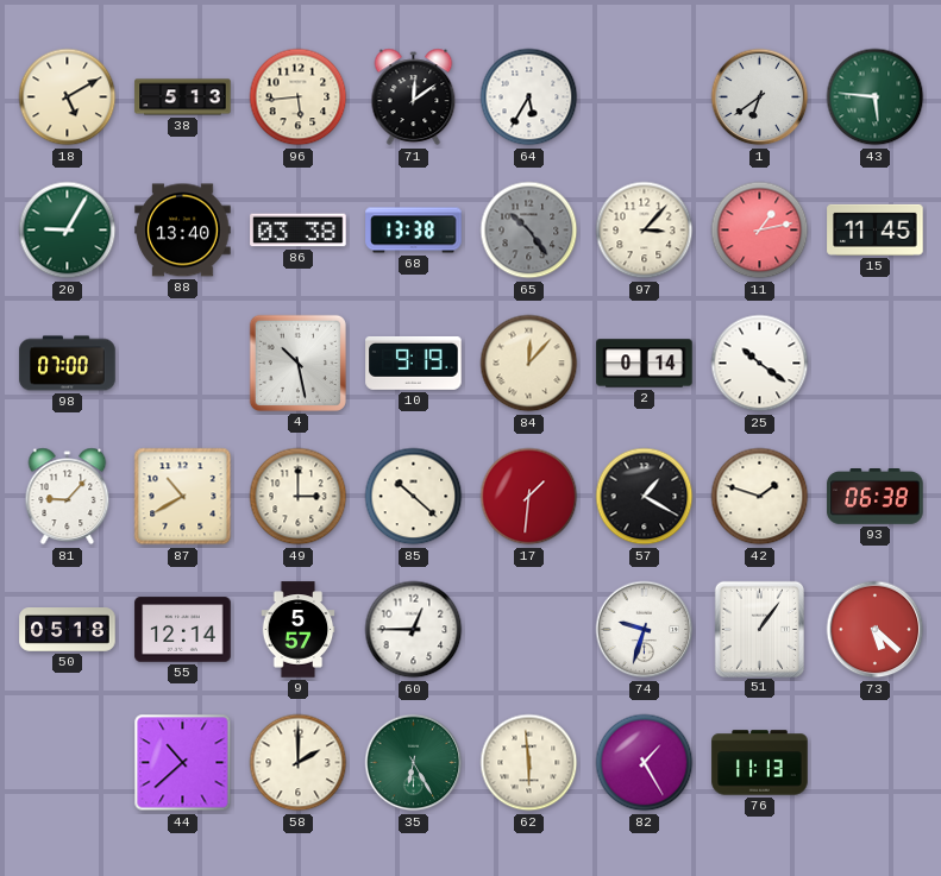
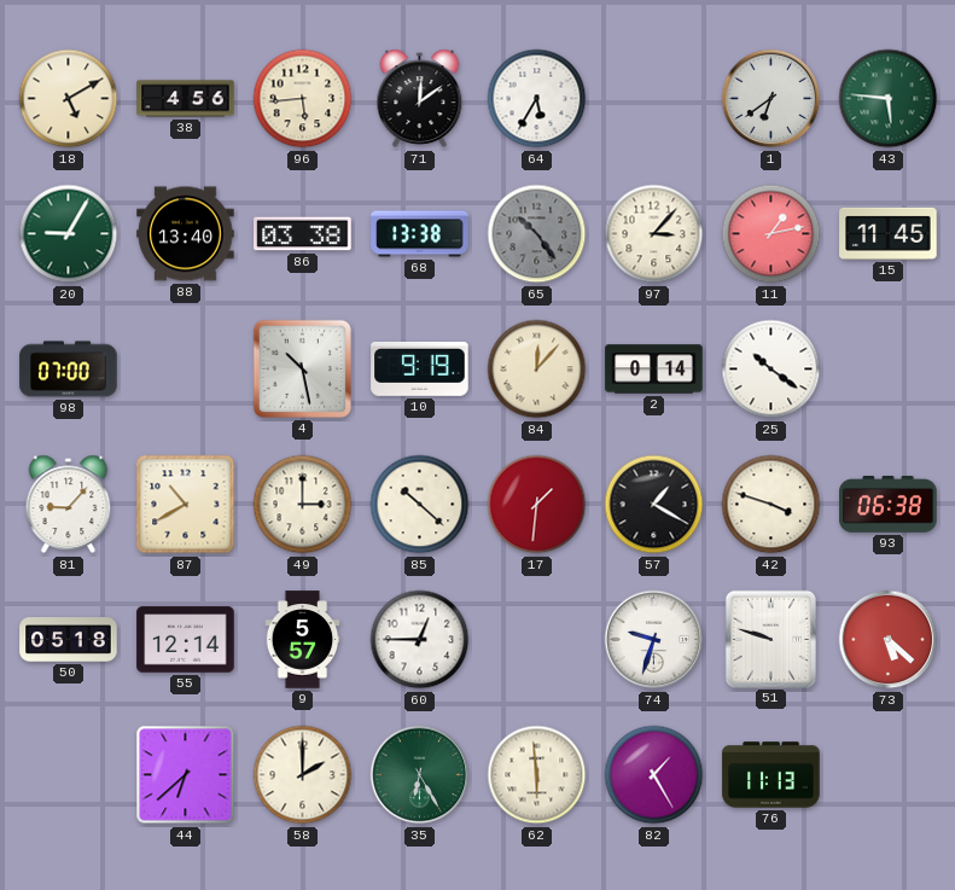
38: 5:13 -> 4:56 (186, 99)
42: 1:48 -> 3:48 (771, 505)
51: 1:06 -> 9:48 (770, 639)
44: 10:38 -> 6:38 (186, 775)
